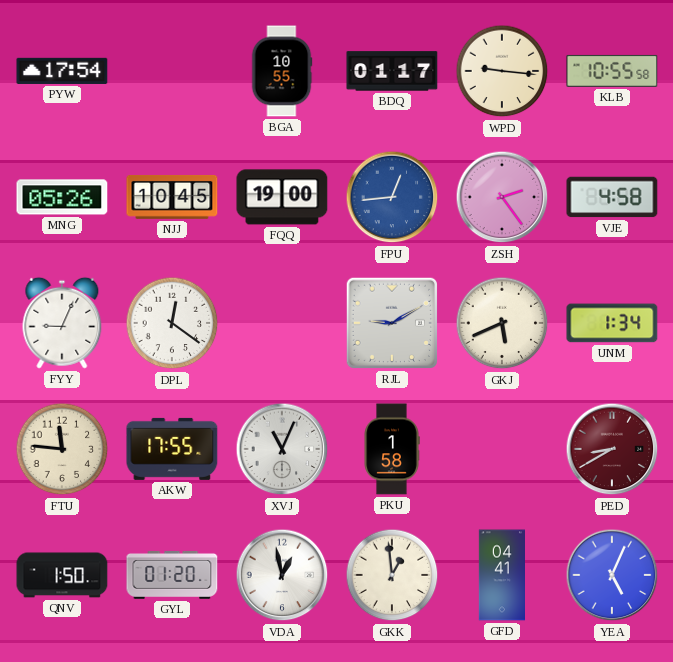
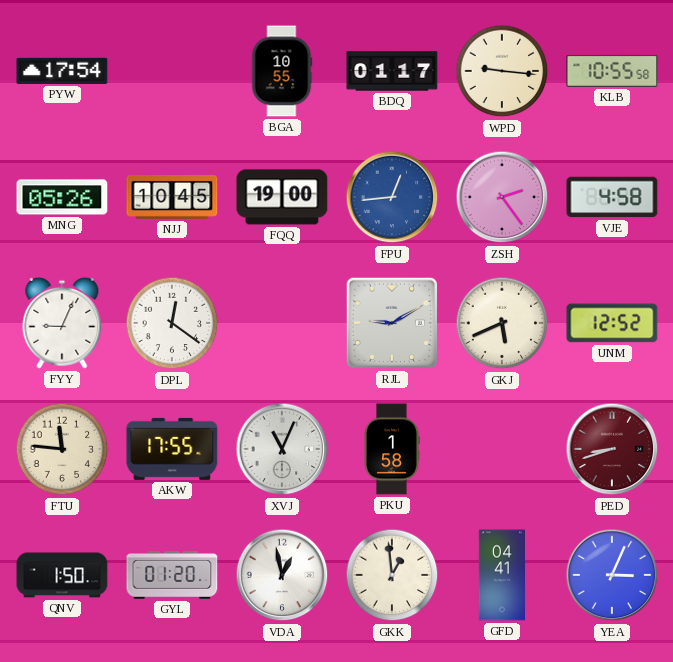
UNM: 1:34 -> 12:52 (612, 323)
PED: 8:40 -> 8:42 (612, 449)
YEA: 5:04 -> 3:04 (612, 575)
